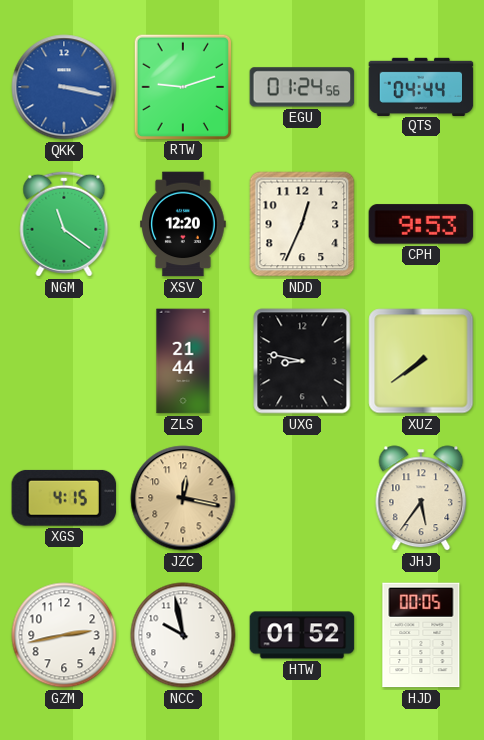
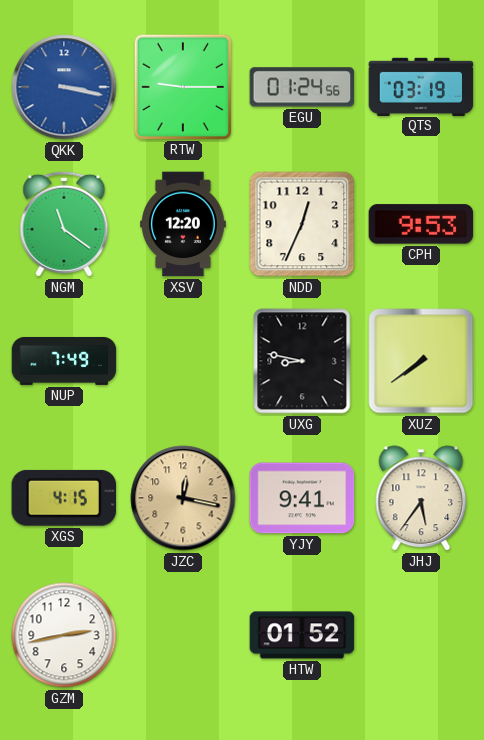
RTW: 9:12 -> 9:15 (182, 86)
QTS: 04:44 -> 03:19 (421, 86)
NUP: none -> 7:49 (64, 361)
ZLS: 21:44 -> none (183, 361)
YJY: none -> 9:41 (302, 498)
NCC: 9:58 -> none (183, 635)
HJD: 00:05 -> none (421, 635)
